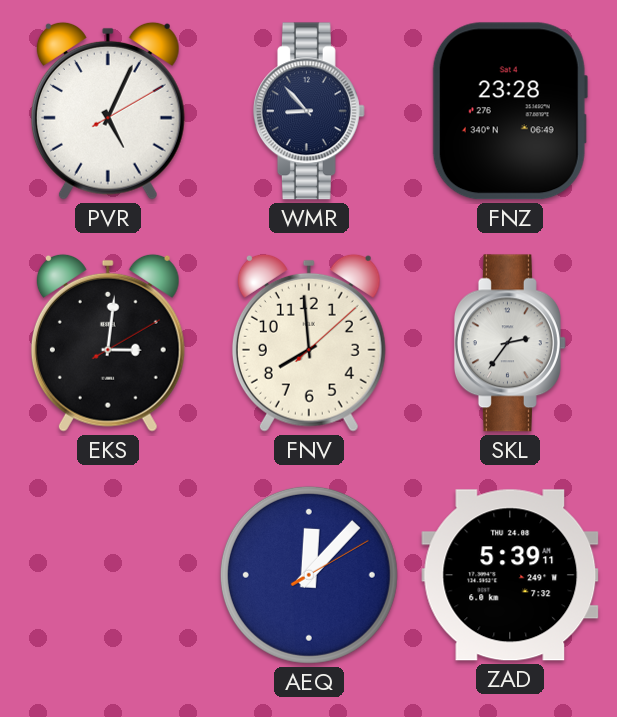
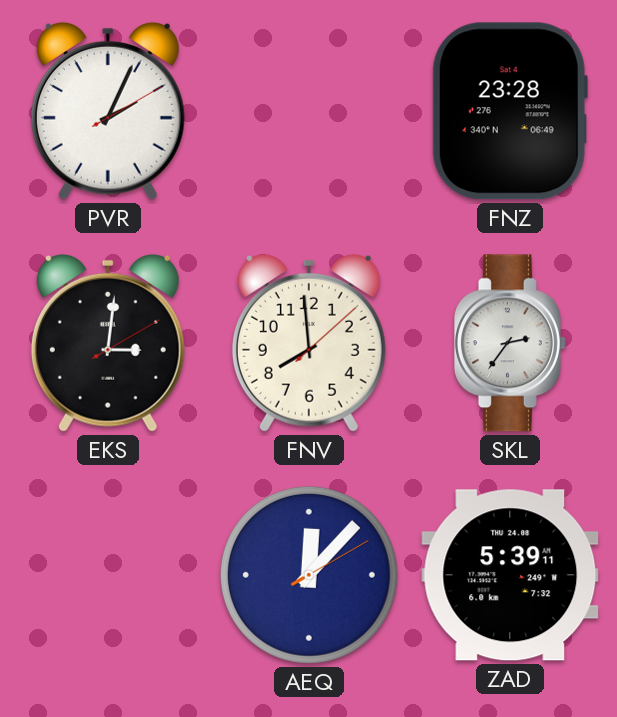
PVR: 5:04 -> 2:04 (108, 111)
WMR: 8:53 -> none (309, 111)
